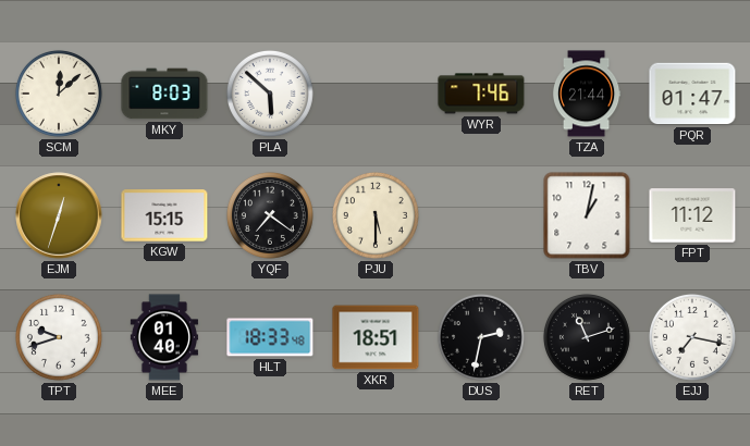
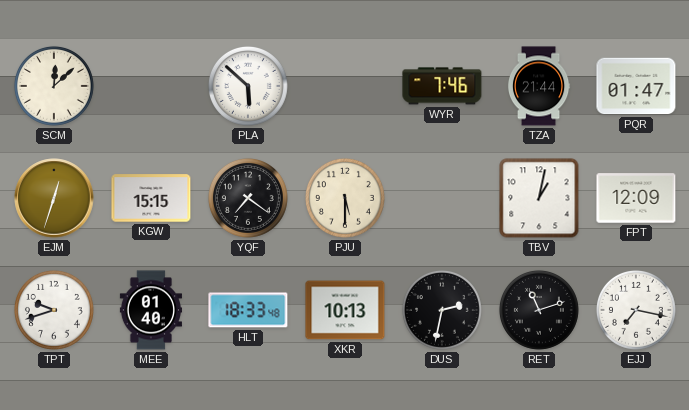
MKY: 8:03 -> none (164, 94)
FPT: 11:12 -> 12:09 (636, 198)
XKR: 18:51 -> 10:13 (345, 310)
